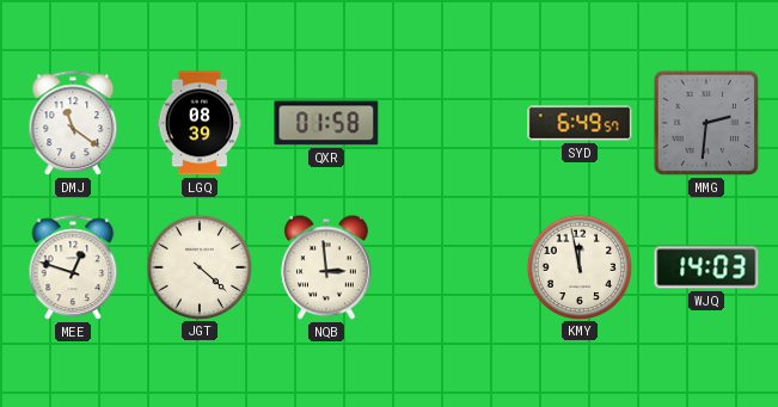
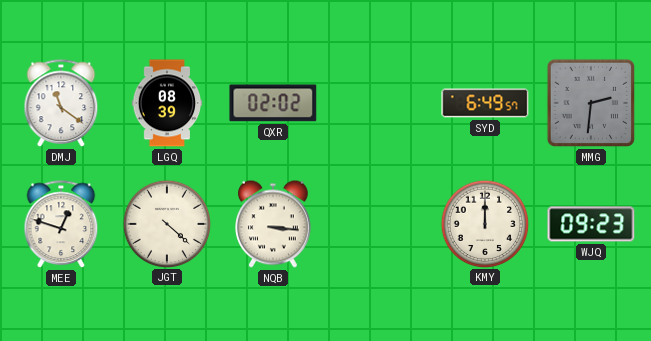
QXR: 01:58 -> 02:02 (273, 103)
NQB: 2:59 -> 3:16 (274, 224)
KMY: 11:58 -> 12:00 (484, 223)
WJQ: 14:03 -> 09:23 (591, 224)
